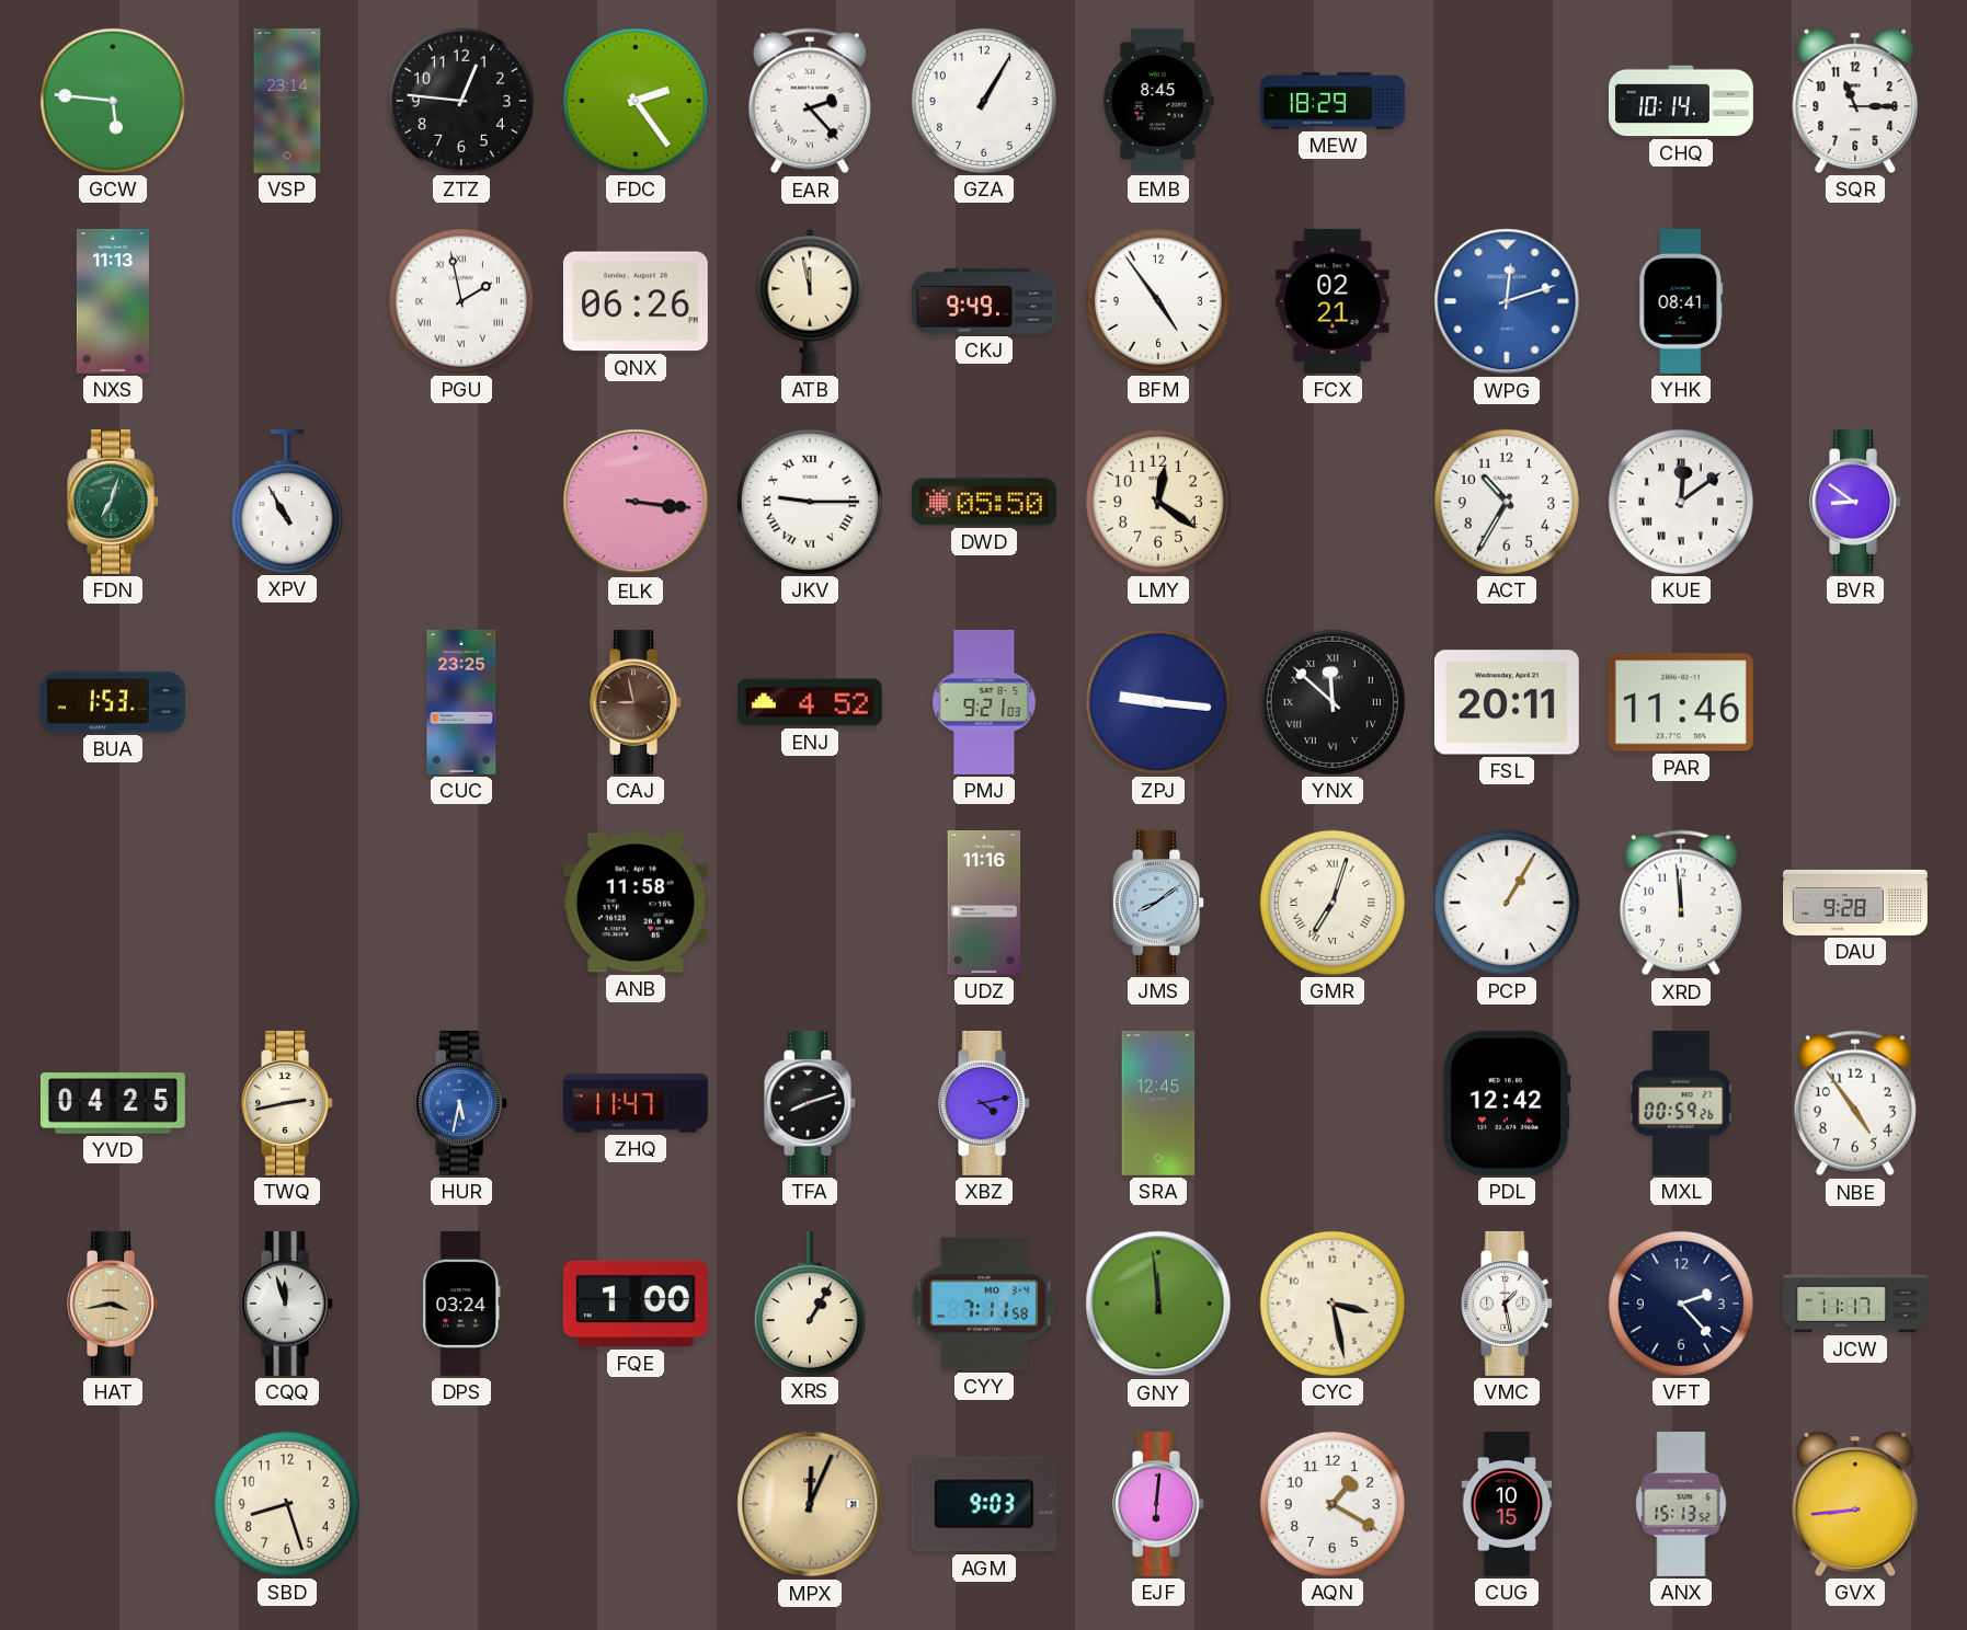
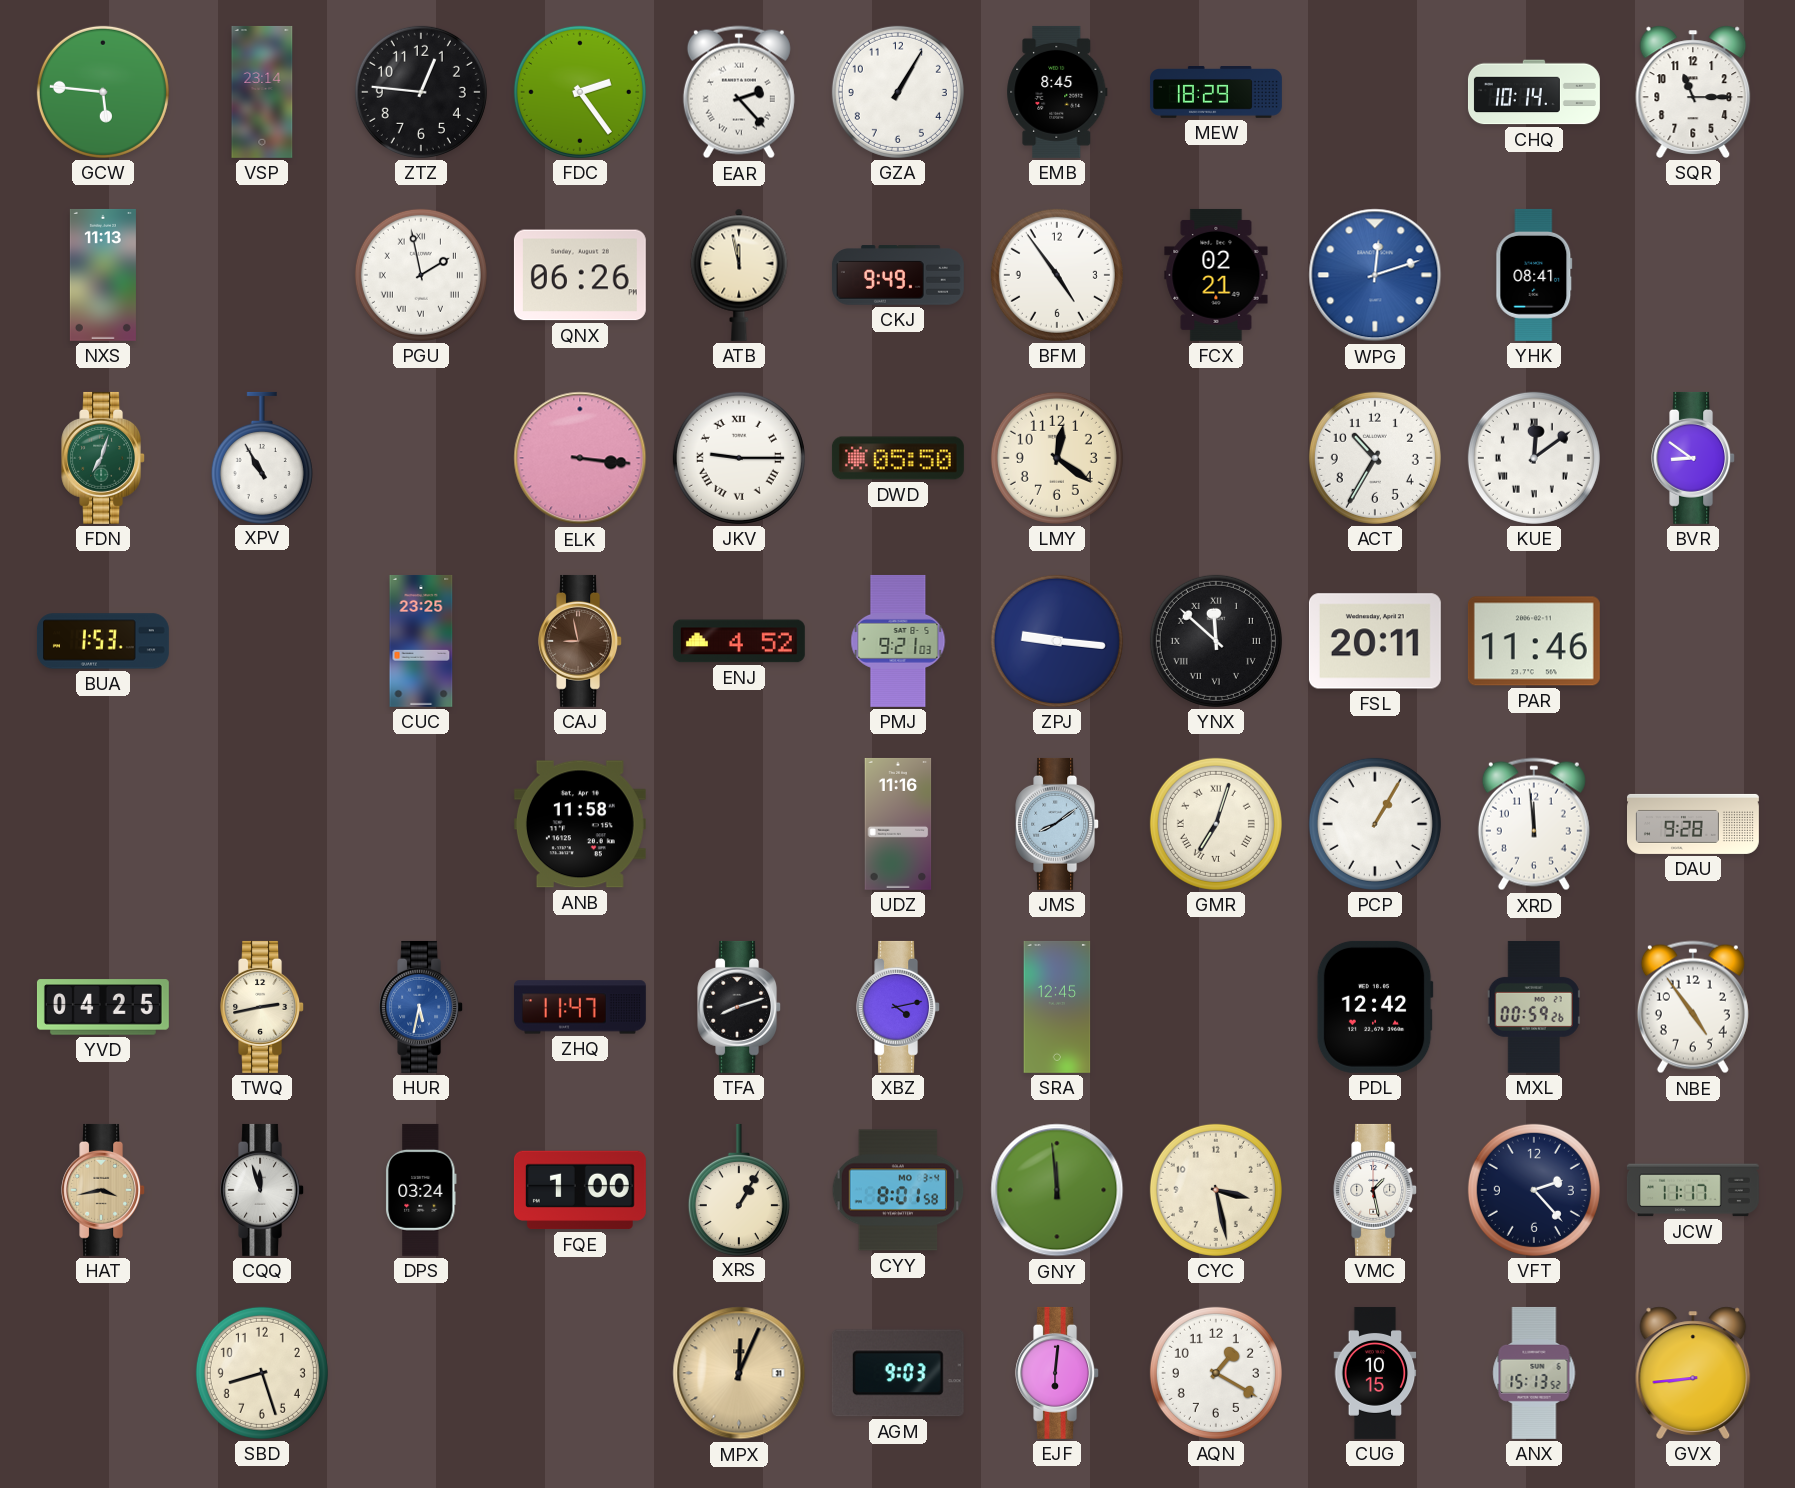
CYY: 7:11 -> 8:01 (898, 1190)
